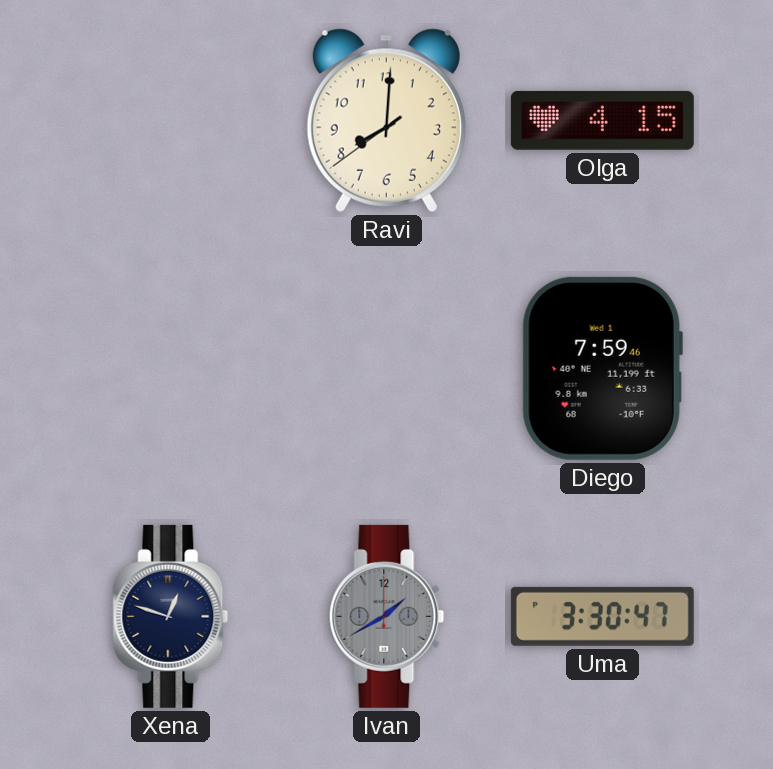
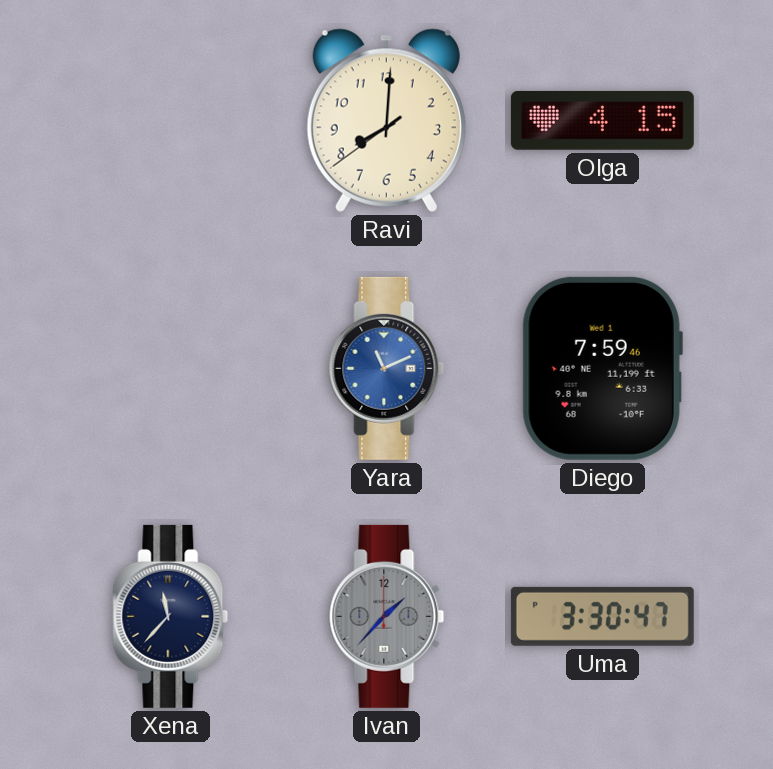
Yara: none -> 11:11 (387, 368)
Xena: 12:48 -> 11:37 (171, 616)
Ivan: 1:40 -> 1:37 (387, 616)
